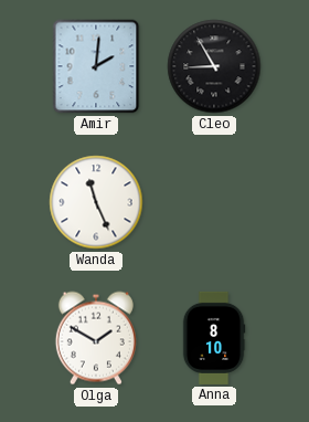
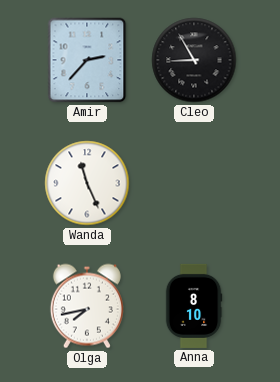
Amir: 2:01 -> 2:37 (87, 60)
Olga: 1:50 -> 7:43 (87, 306)
